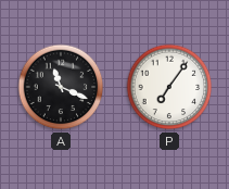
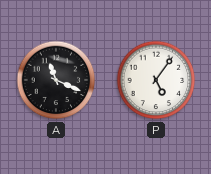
P: 7:06 -> 5:06 (156, 80)
